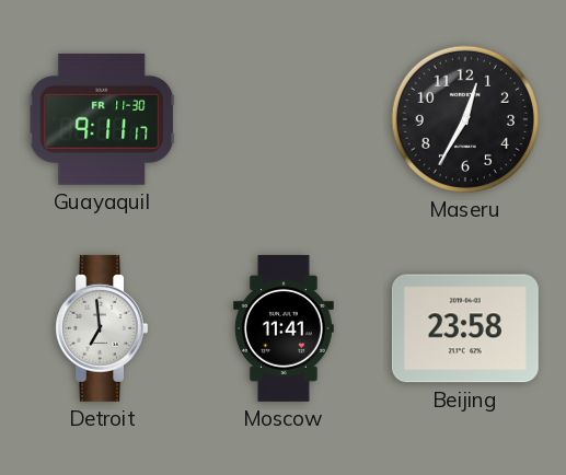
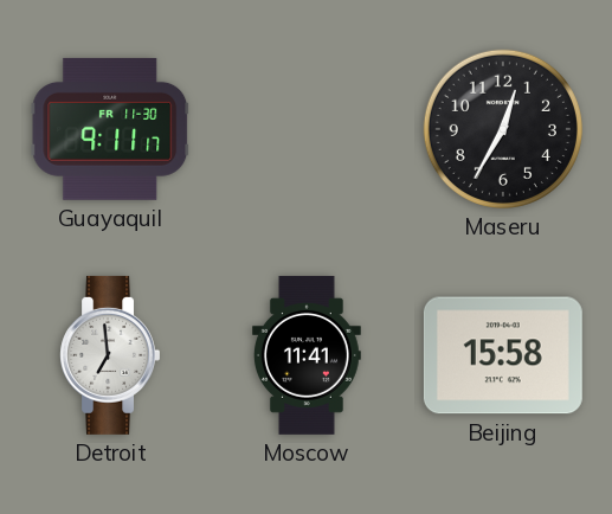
Beijing: 23:58 -> 15:58 (503, 355)
